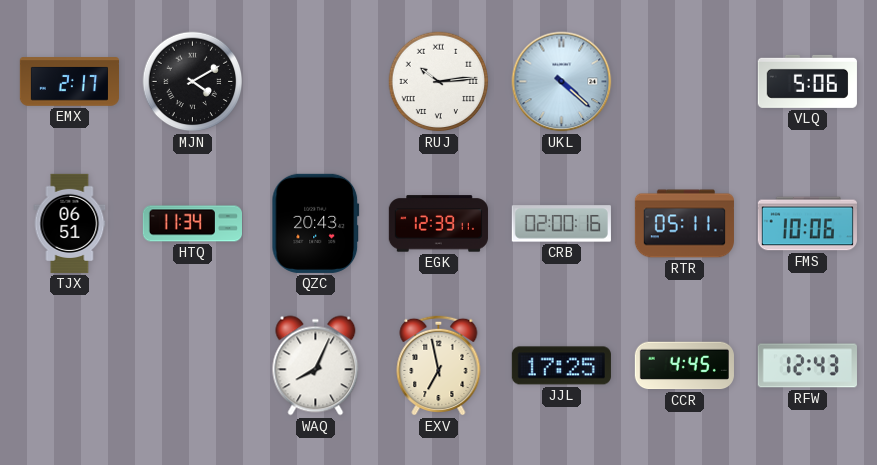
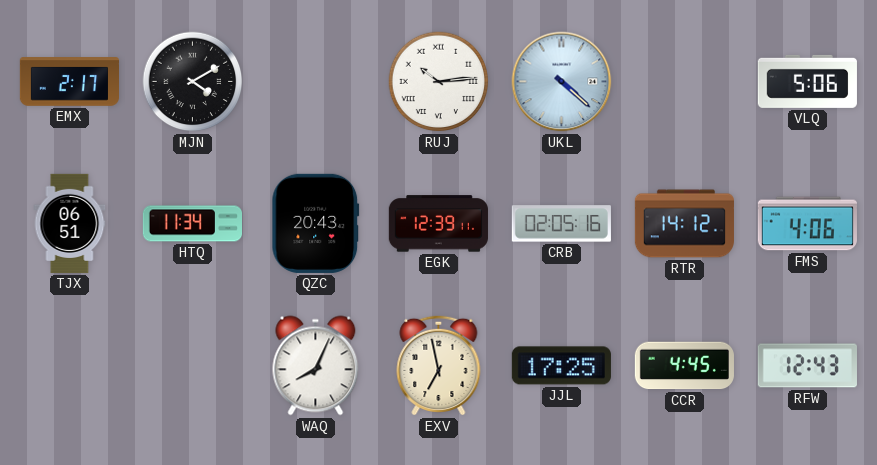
CRB: 02:00 -> 02:05 (561, 224)
RTR: 05:11 -> 14:12 (684, 224)
FMS: 10:06 -> 4:06 (807, 224)
